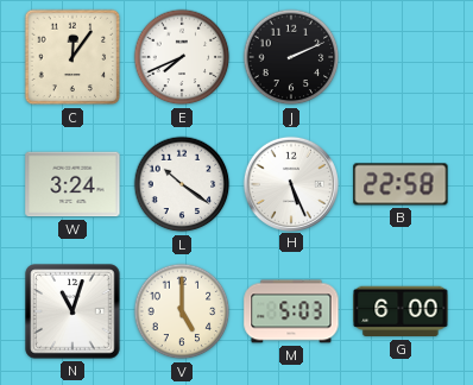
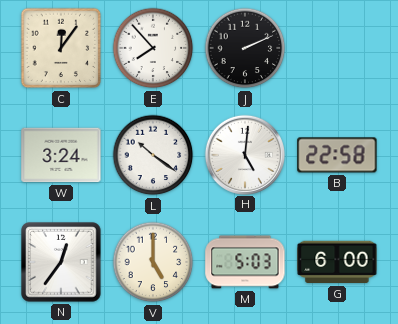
E: 7:41 -> 7:53 (153, 48)
H: 5:26 -> 5:01 (244, 154)
N: 11:03 -> 12:36 (61, 262)
